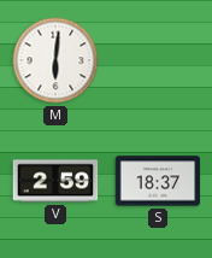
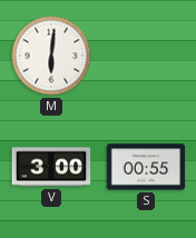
V: 2:59 -> 3:00 (51, 167)
S: 18:37 -> 00:55 (146, 167)
